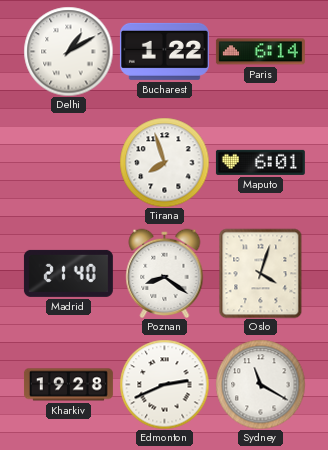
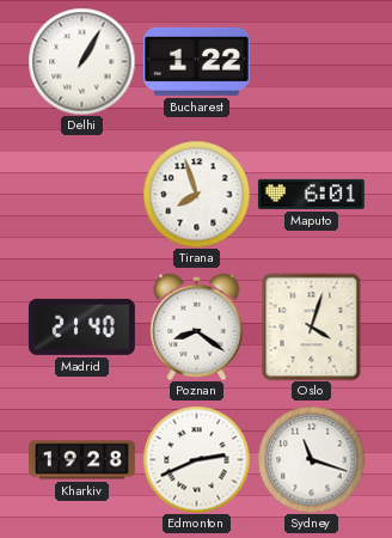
Delhi: 1:10 -> 1:05 (81, 61)
Paris: 6:14 -> none (260, 52)
Sydney: 11:20 -> 11:18 (311, 459)
